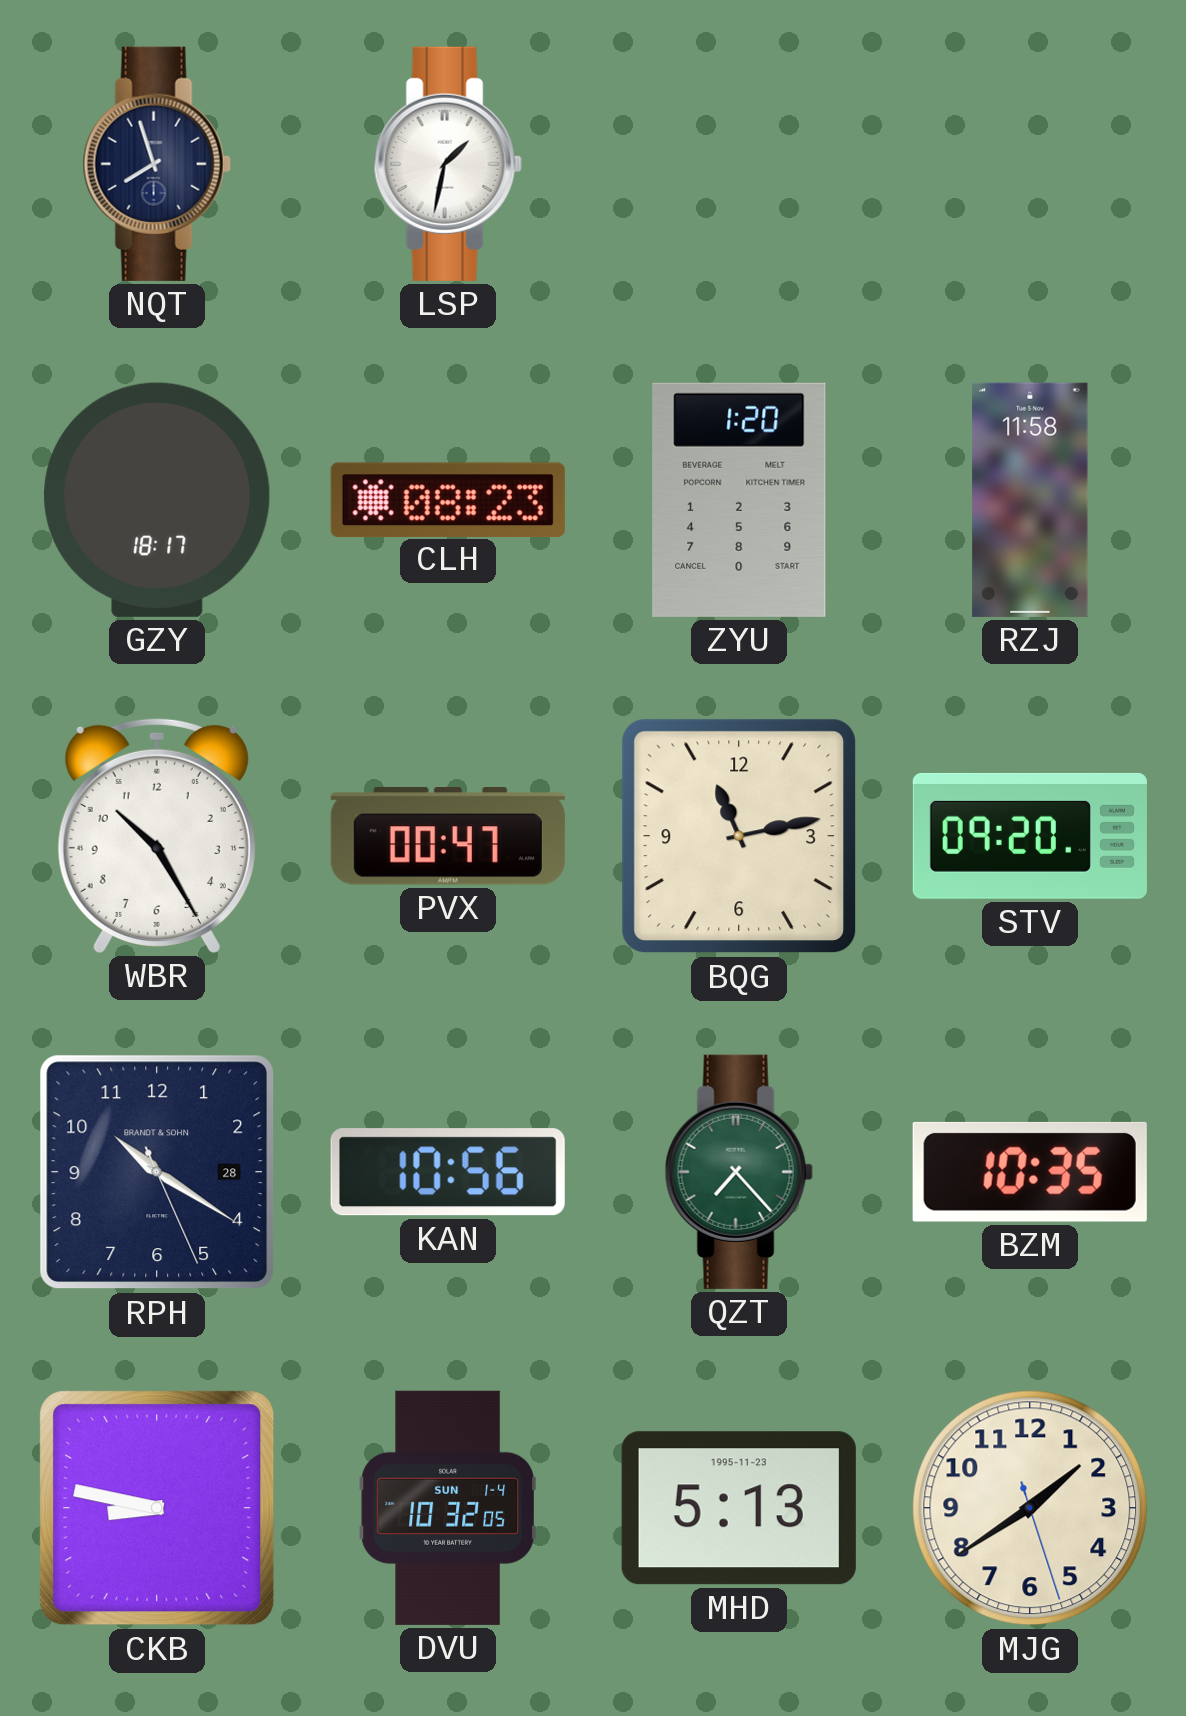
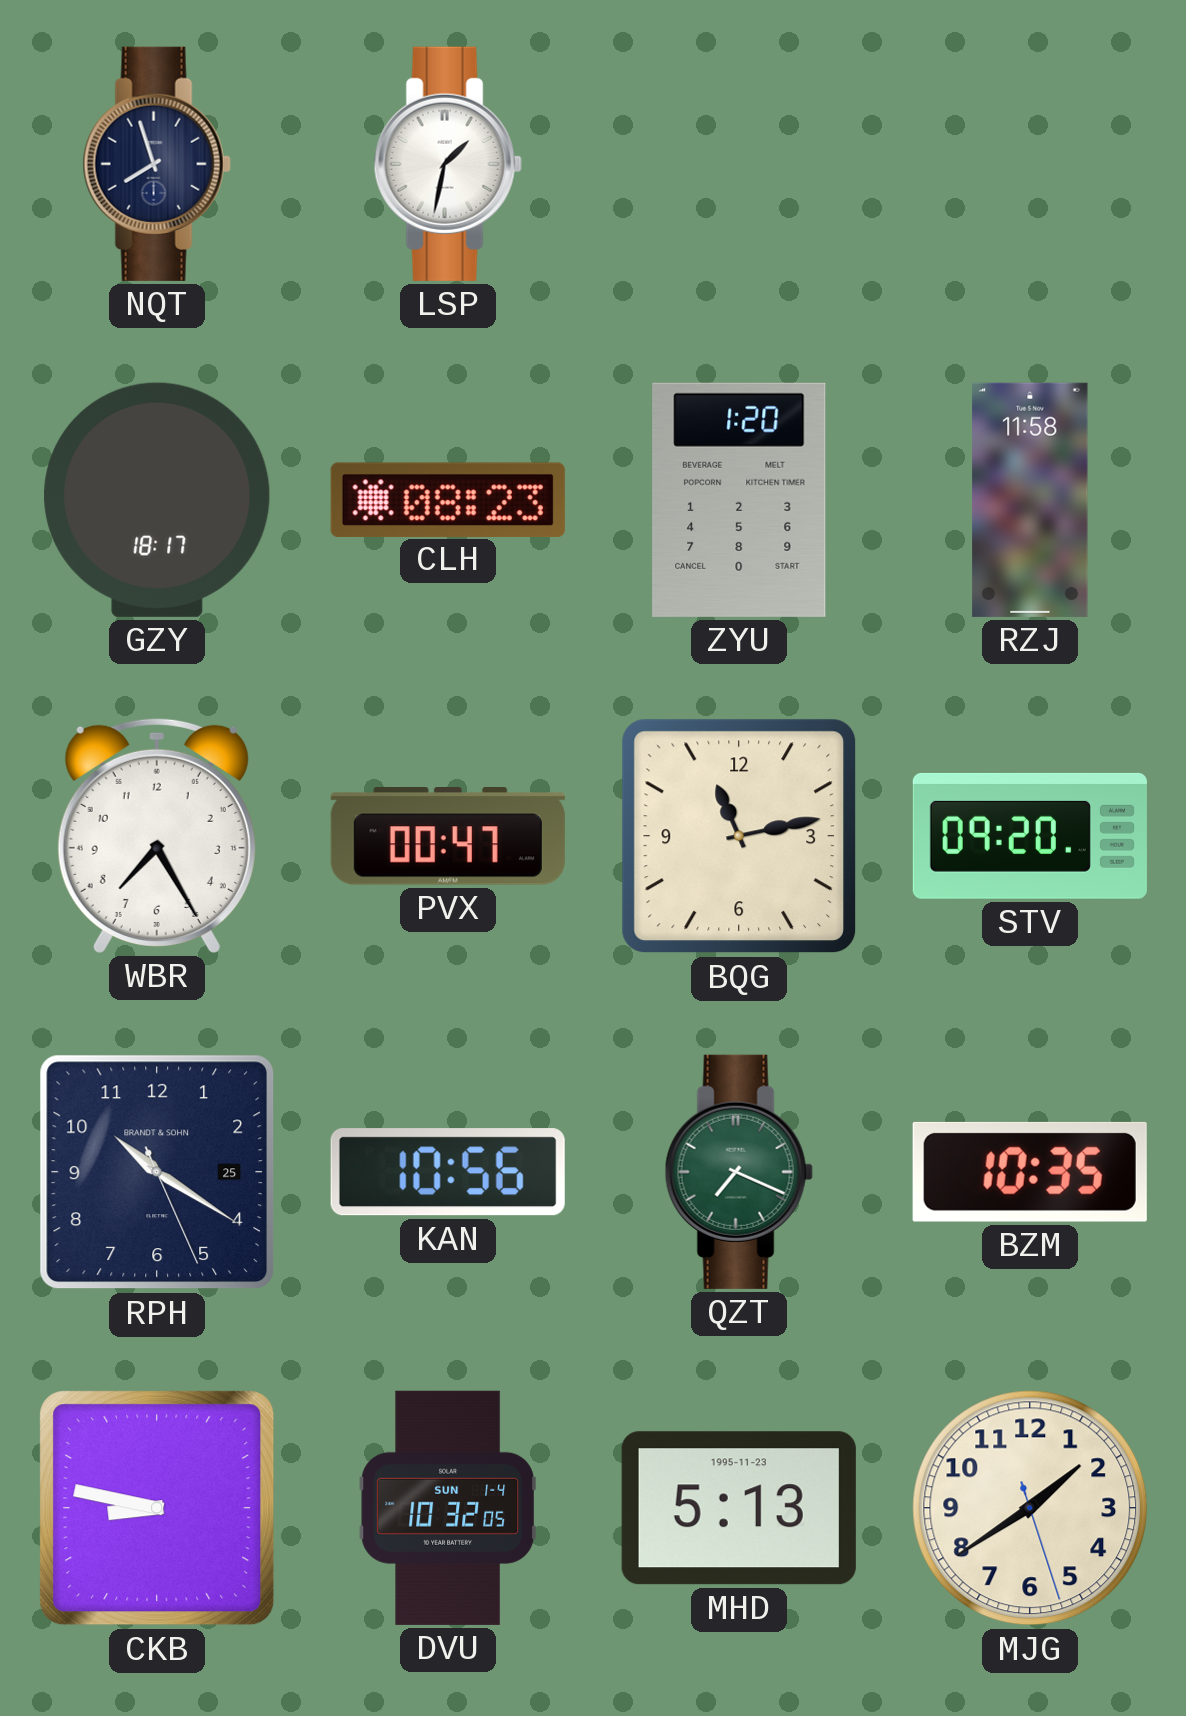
WBR: 10:25 -> 7:25 (157, 835)
RPH date: 28 -> 25 (157, 1172)
QZT: 7:23 -> 7:19 (739, 1172)
